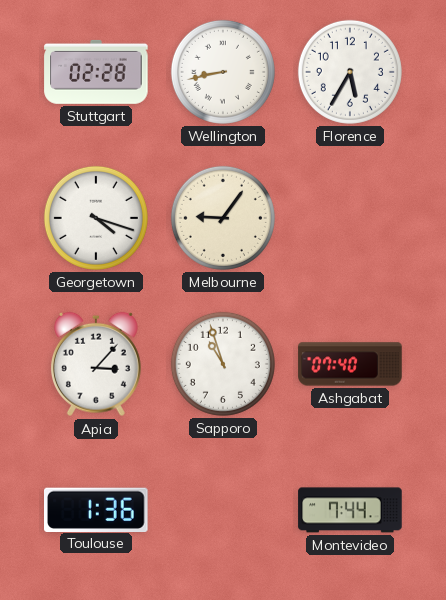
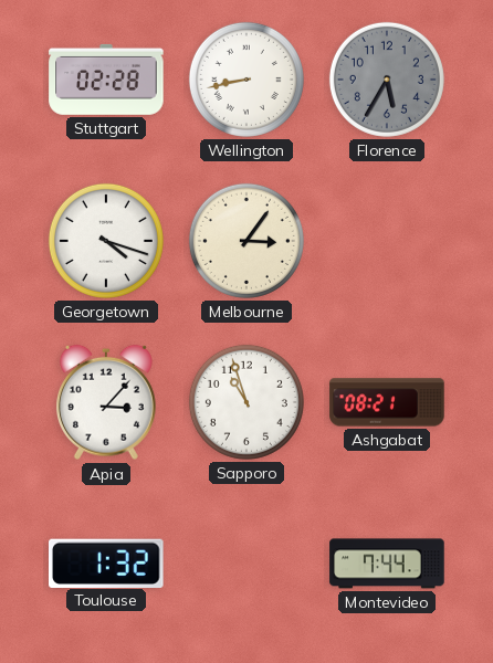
Florence dial: white -> grey (387, 80)
Melbourne: 9:06 -> 3:06 (246, 241)
Ashgabat: 07:40 -> 08:21 (387, 402)
Toulouse: 1:36 -> 1:32 (106, 562)
